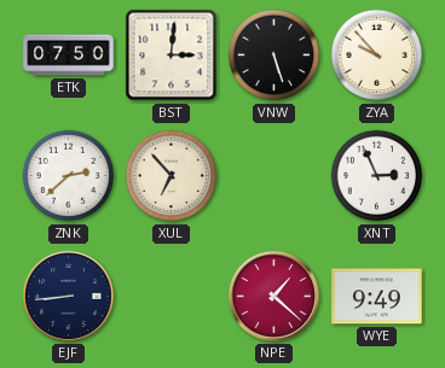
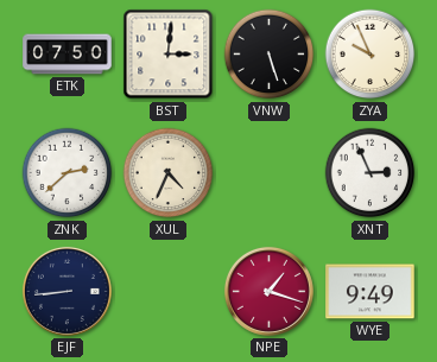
ZYA: 9:53 -> 9:56 (370, 55)
XUL: 6:53 -> 4:34 (169, 173)
NPE: 1:22 -> 1:18 (268, 291)
